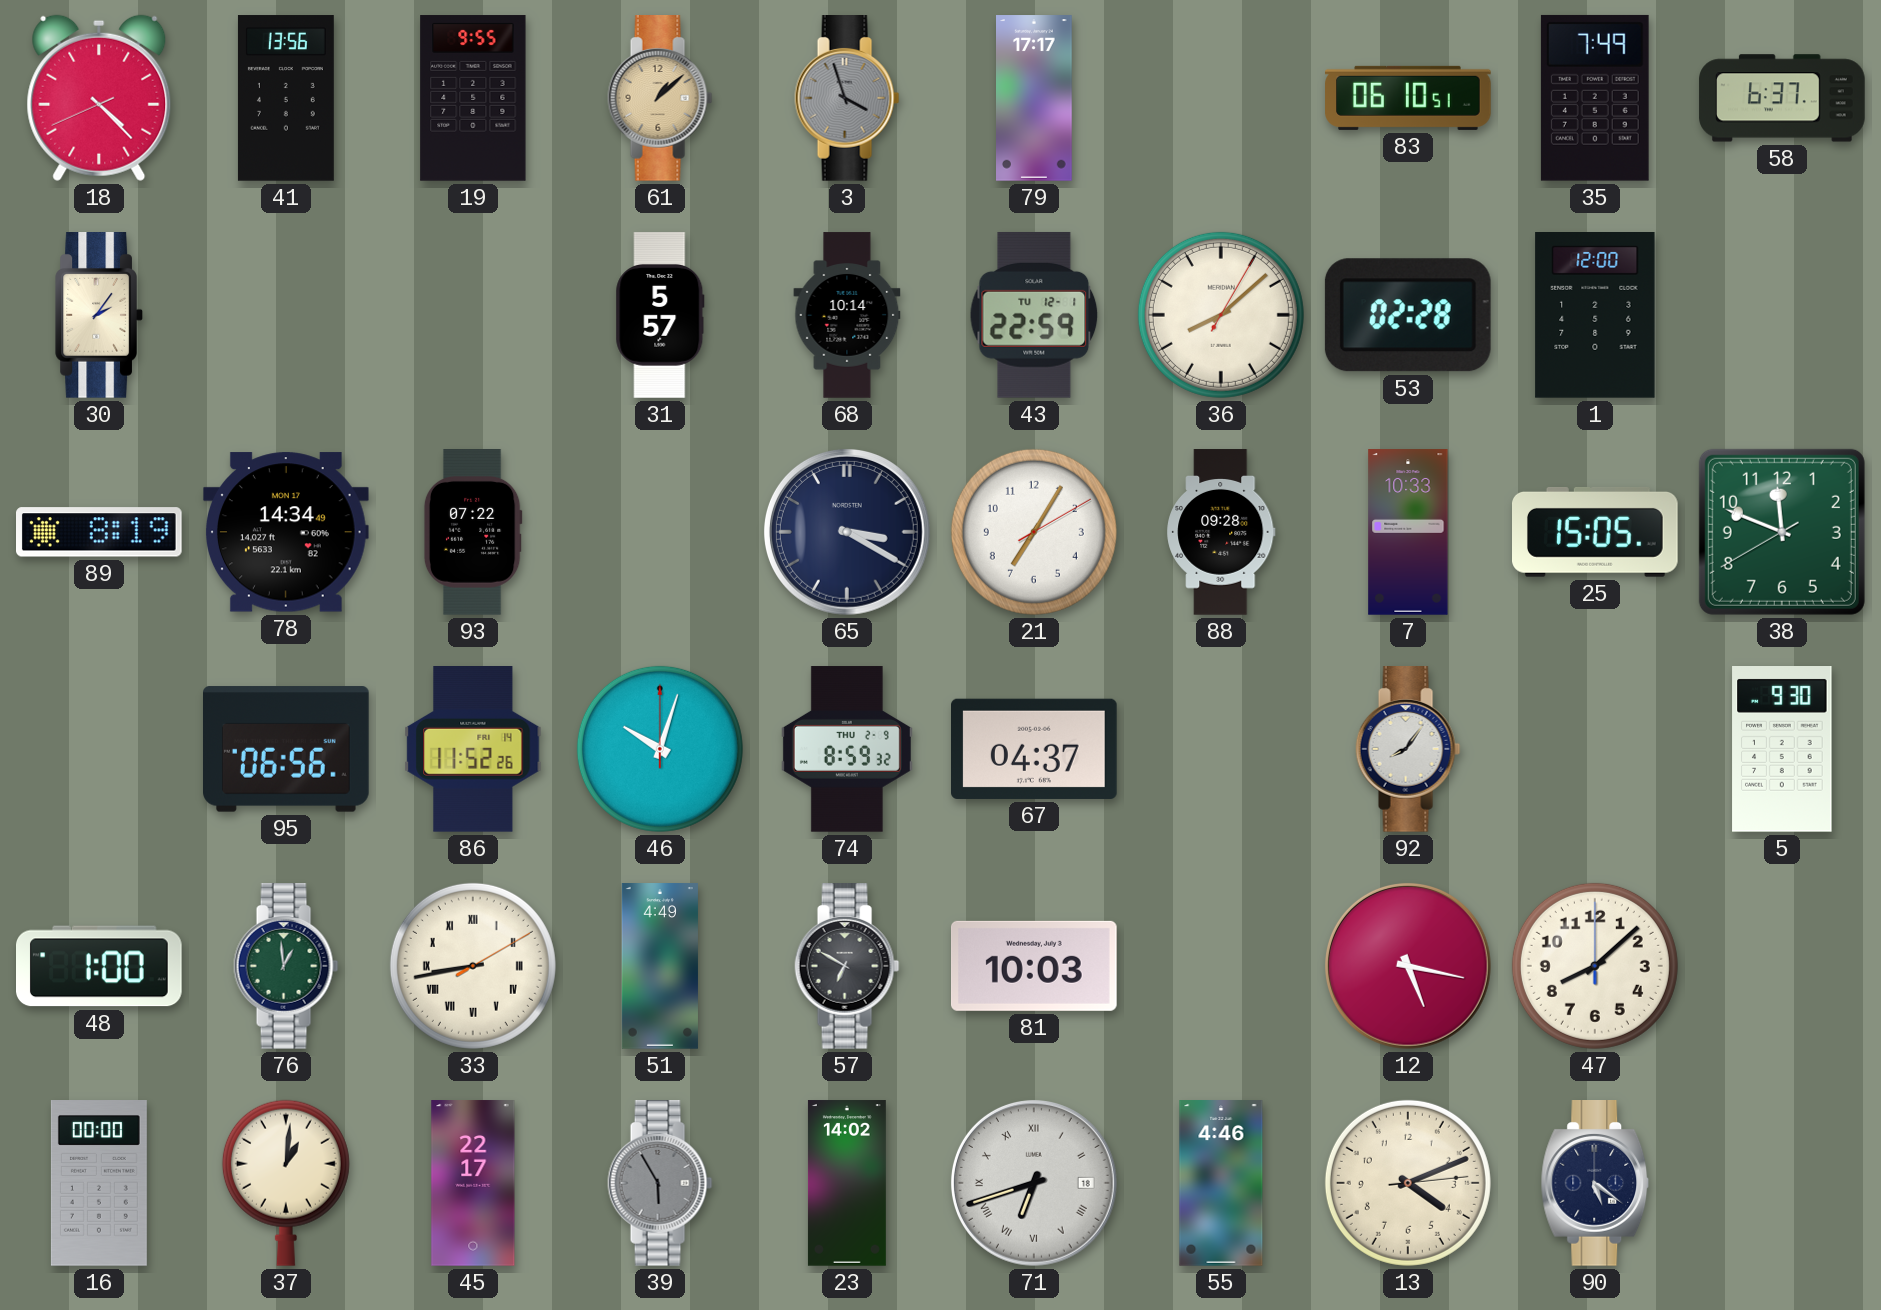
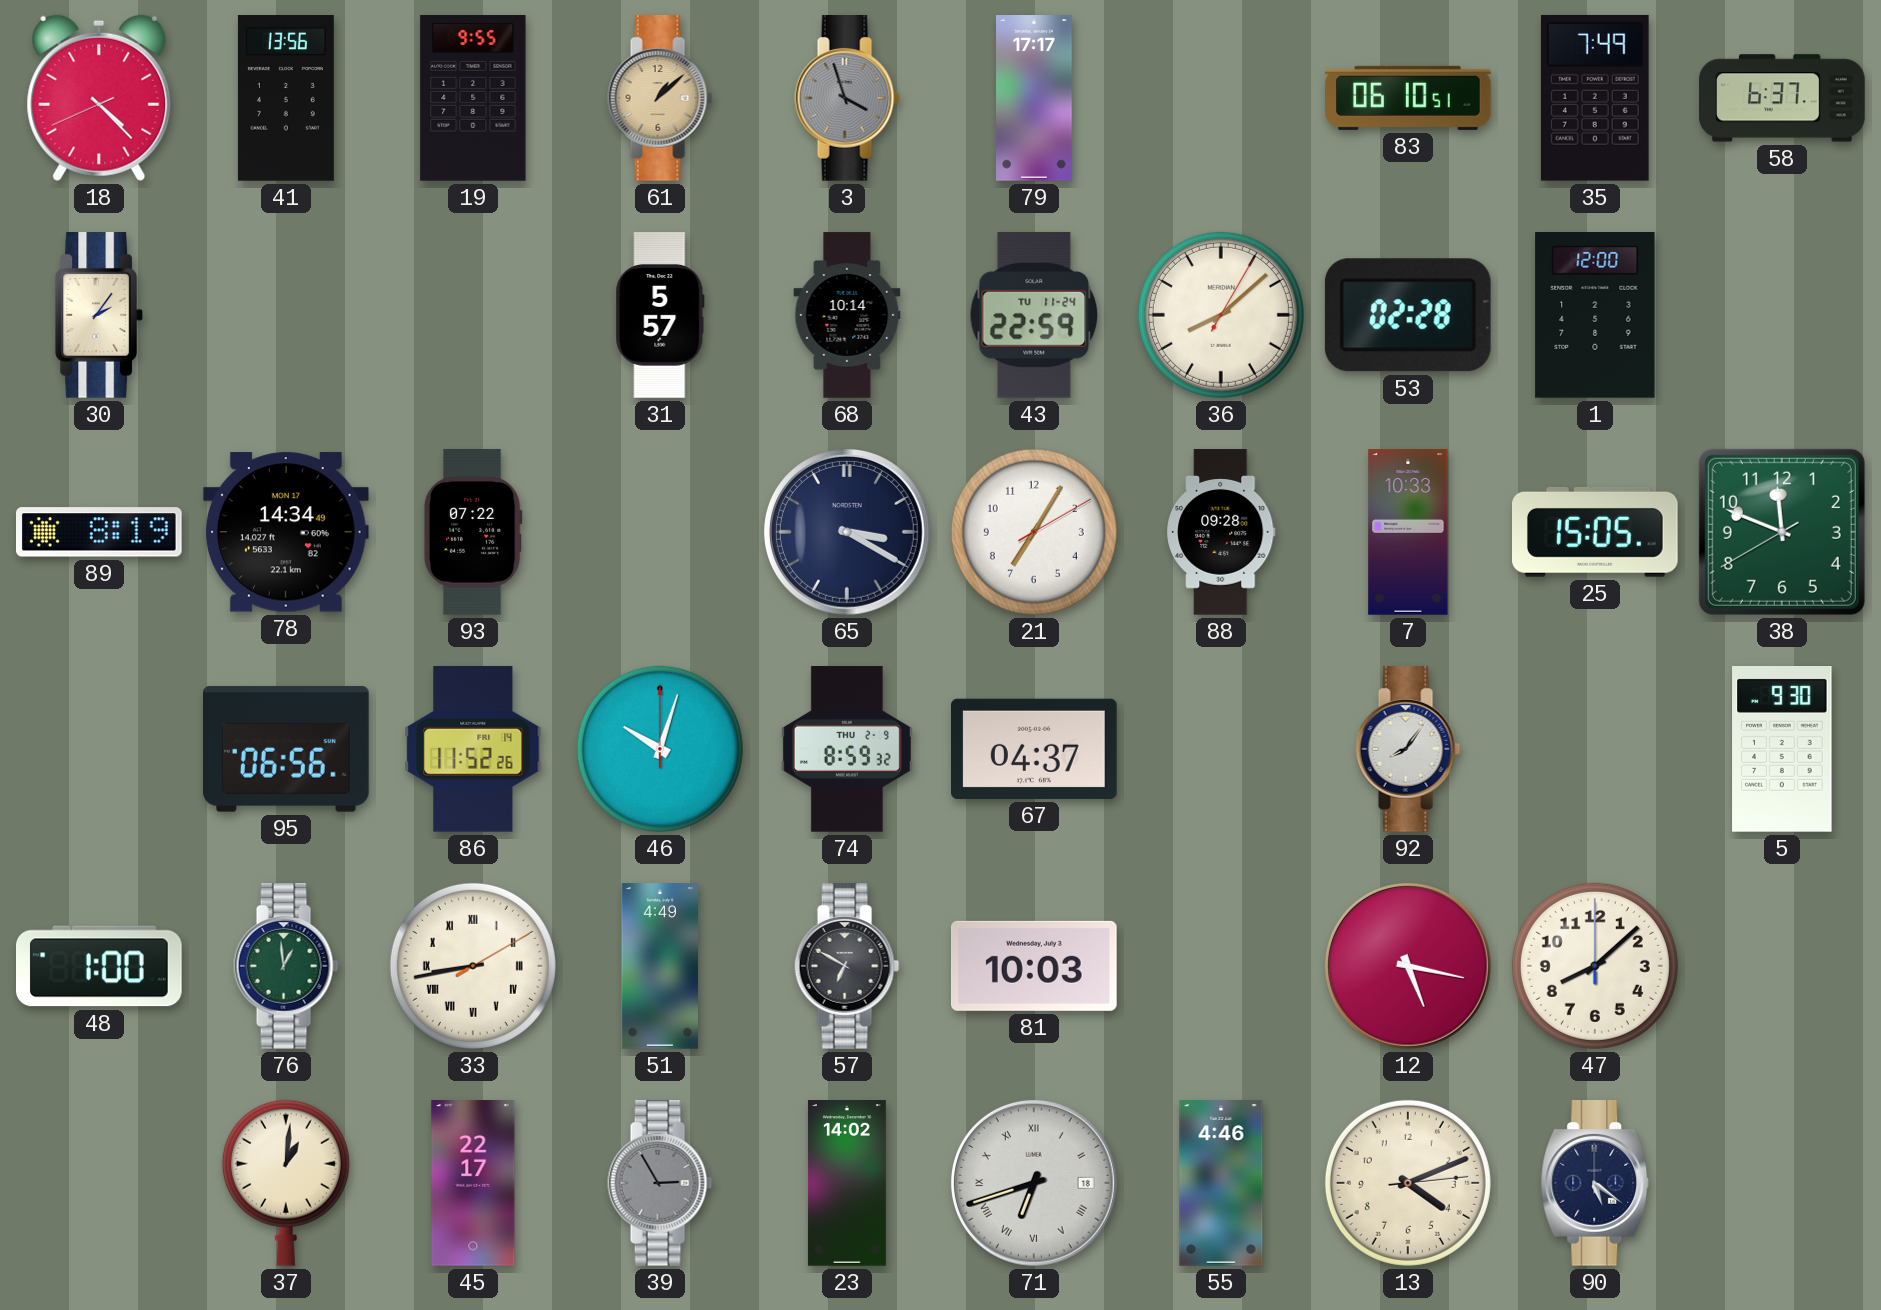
43 date: TU 12-1 -> TU 11-24 (1034, 315)
16: 00:00 -> none (99, 1183)
39: 5:55 -> 2:55 (660, 1184)
